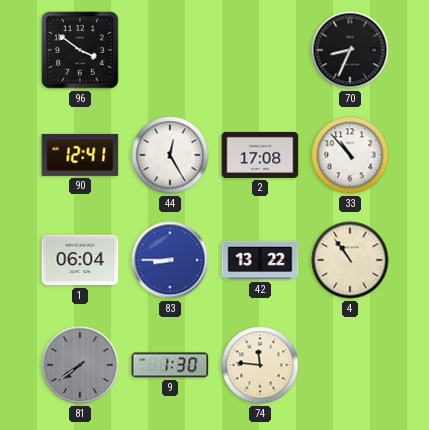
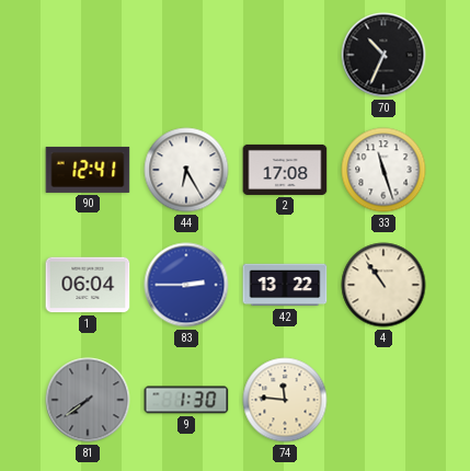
96: 3:51 -> none (80, 50)
70: 8:34 -> 10:34 (383, 55)
44: 12:25 -> 6:25 (186, 170)
33: 10:53 -> 11:27 (383, 170)
83: 8:45 -> 2:45 (186, 285)
